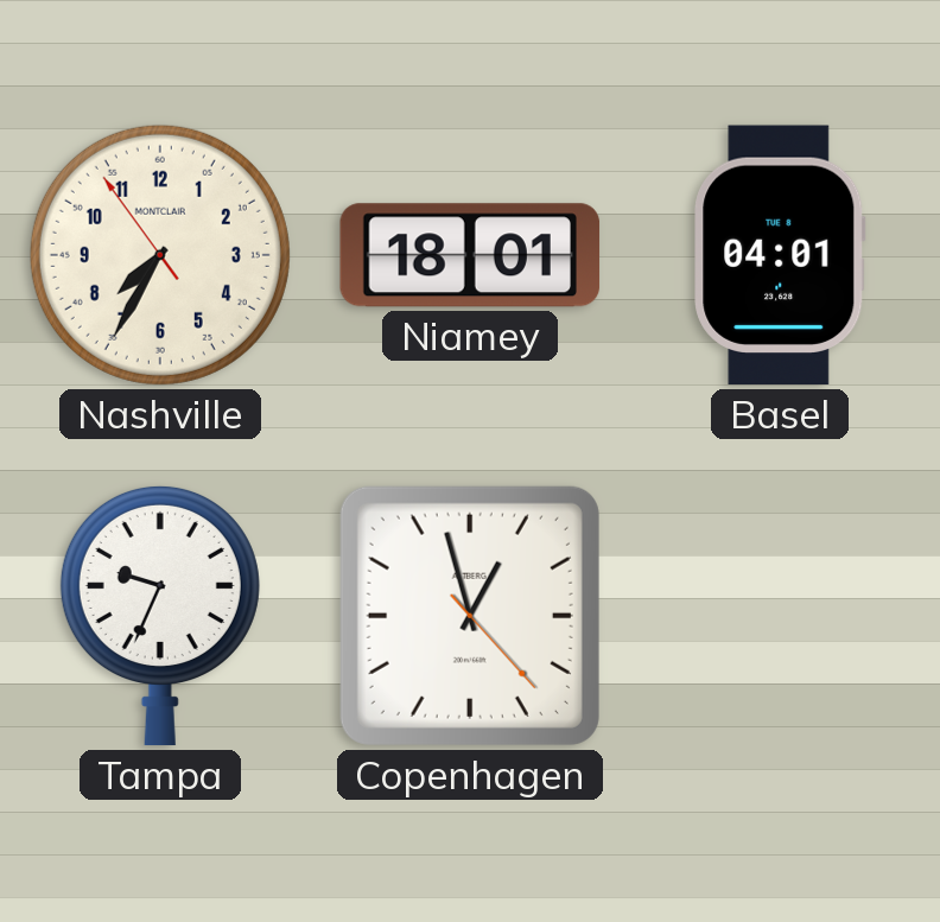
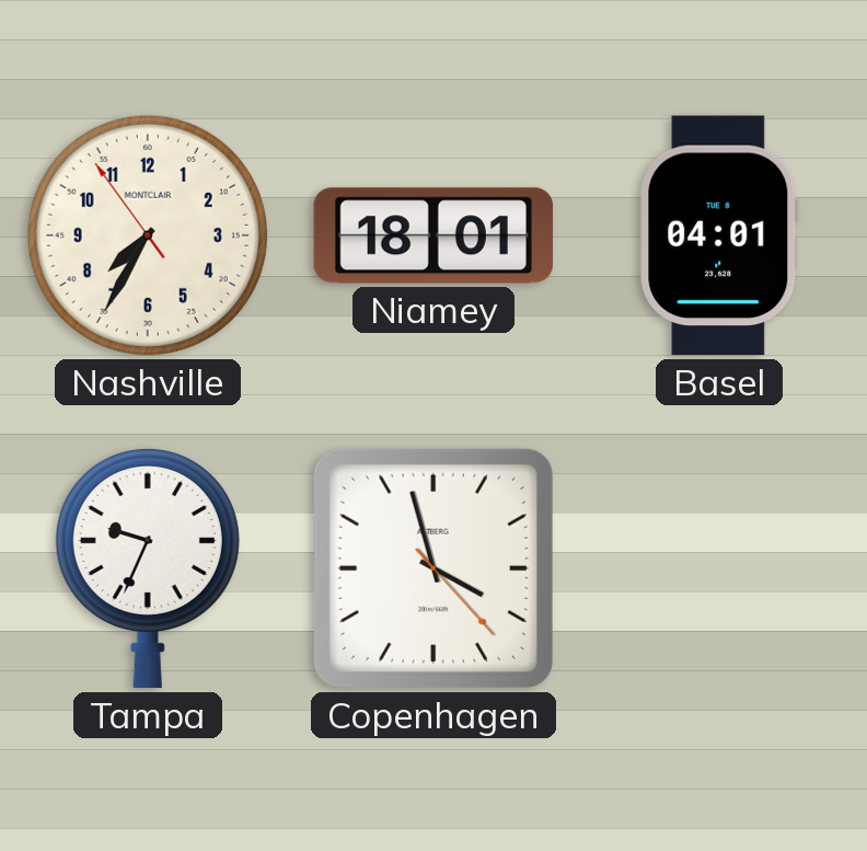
Copenhagen: 12:57 -> 3:57 (433, 568)
